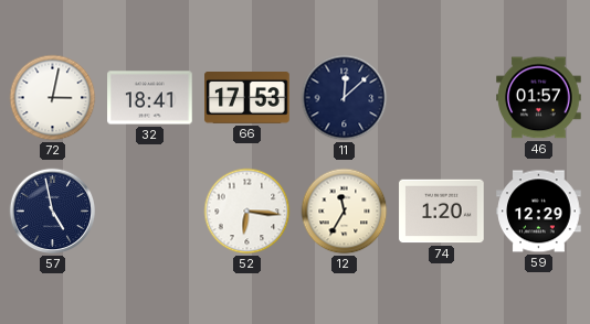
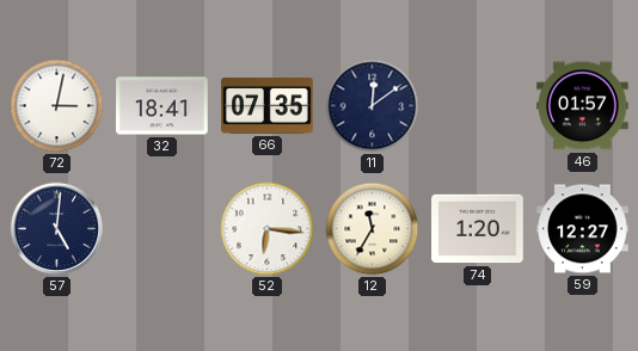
66: 17:53 -> 07:35 (268, 106)
11: 12:08 -> 12:09 (373, 106)
57: 4:58 -> 5:01 (57, 229)
59: 12:29 -> 12:27 (583, 229)
